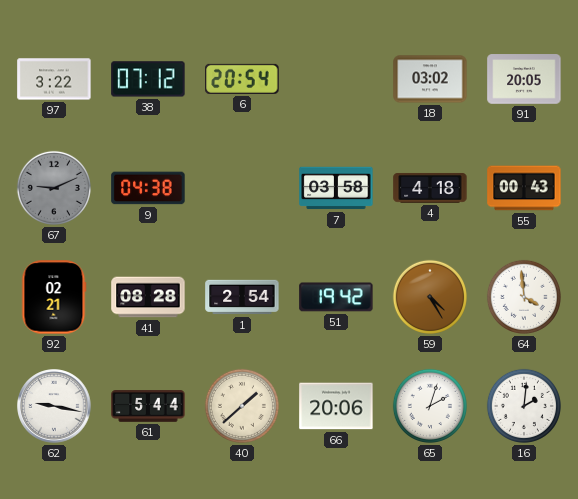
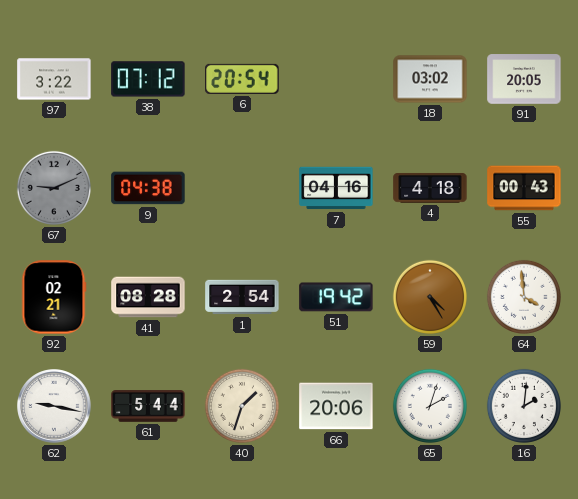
7: 03:58 -> 04:16 (336, 188)
40: 1:38 -> 1:33 (242, 406)
